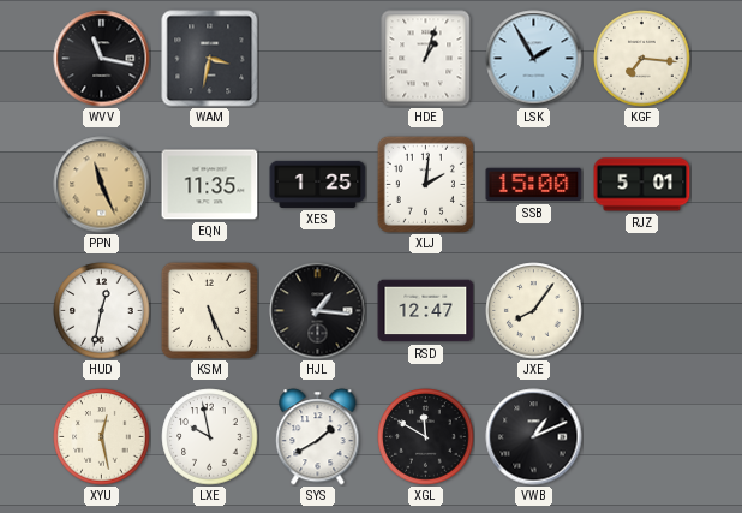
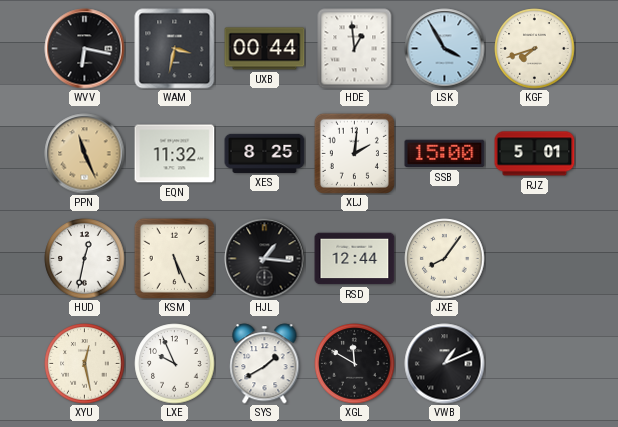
WVV: 11:17 -> 6:17 (85, 49)
UXB: none -> 00:44 (265, 49)
HDE: 1:03 -> 12:59 (355, 49)
LSK: 1:55 -> 3:55 (445, 49)
KGF: 7:16 -> 7:42 (535, 49)
EQN: 11:35 -> 11:32 (175, 154)
XES: 1:25 -> 8:25 (265, 153)
RSD: 12:47 -> 12:44 (355, 259)
LXE: 9:58 -> 9:56 (175, 364)
